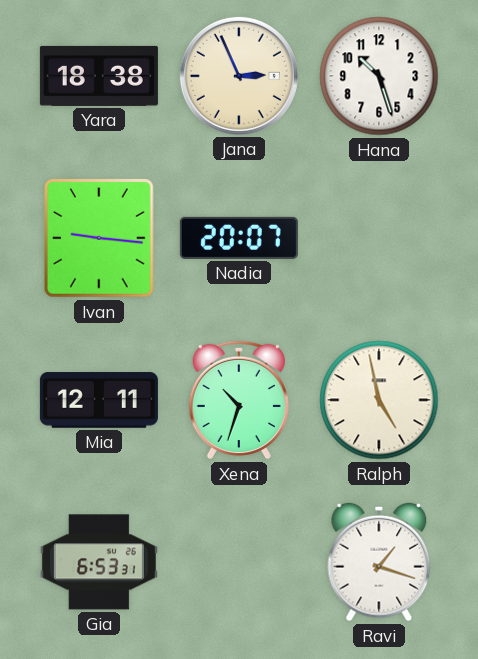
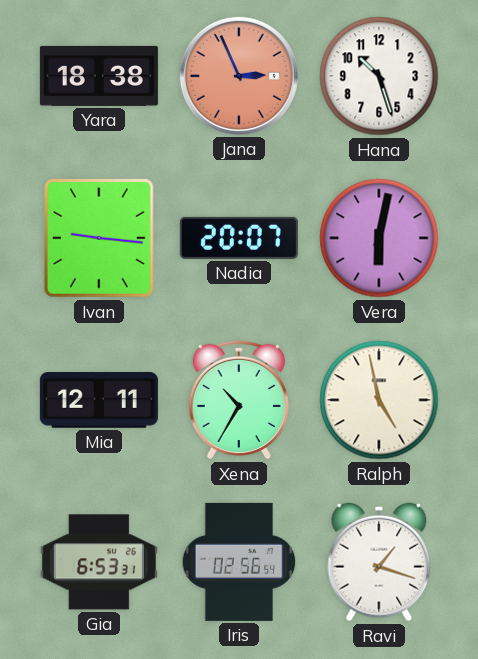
Jana dial: cream -> salmon (239, 76)
Vera: none -> 6:02 (379, 238)
Xena: 10:33 -> 10:35 (239, 400)
Iris: none -> 02:56 (239, 562)
